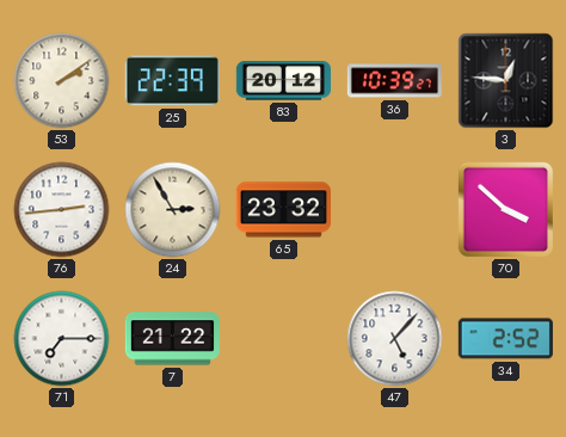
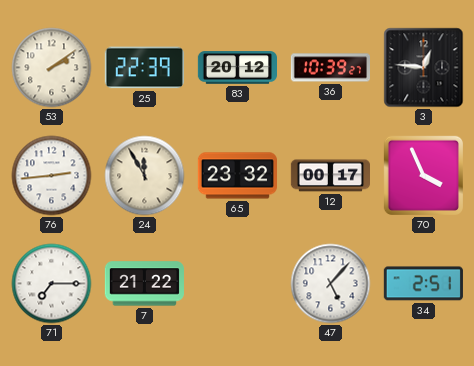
24: 2:55 -> 11:55 (145, 176)
12: none -> 00:17 (330, 176)
70: 3:52 -> 3:56 (423, 175)
34: 2:52 -> 2:51 (423, 284)
